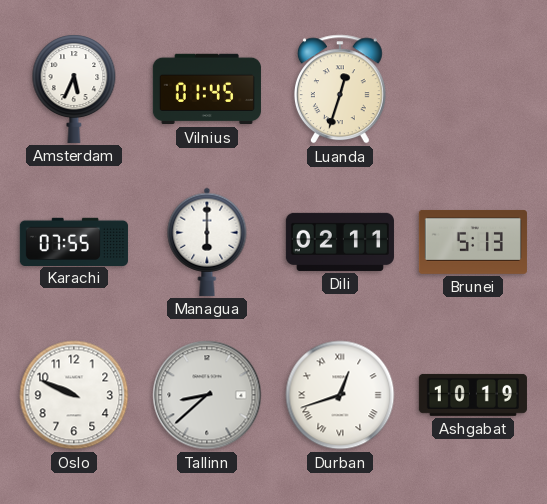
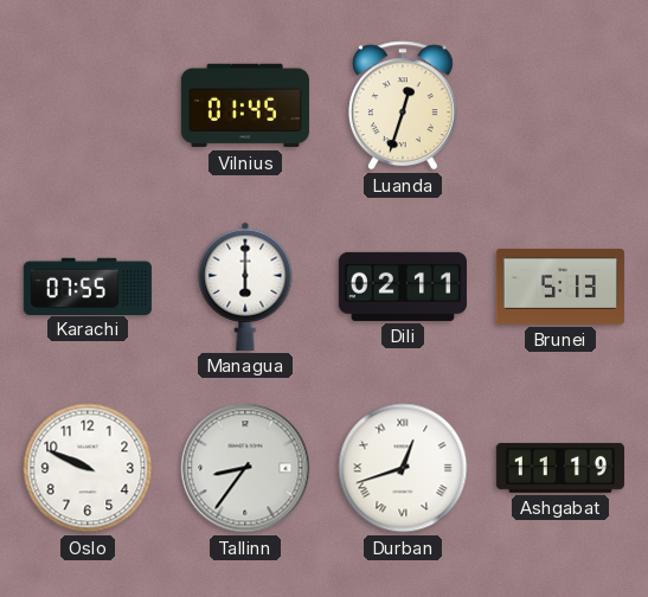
Amsterdam: 5:34 -> none (74, 89)
Tallinn: 8:38 -> 8:36 (245, 468)
Ashgabat: 10:19 -> 11:19 (560, 468)
